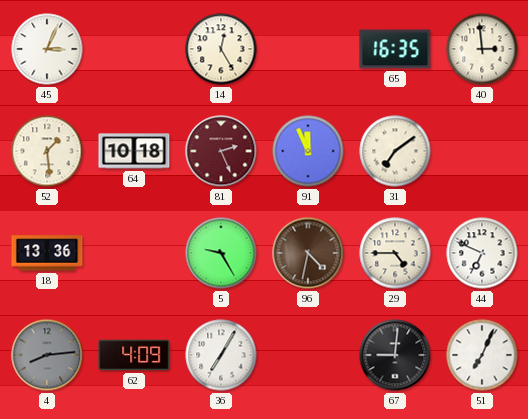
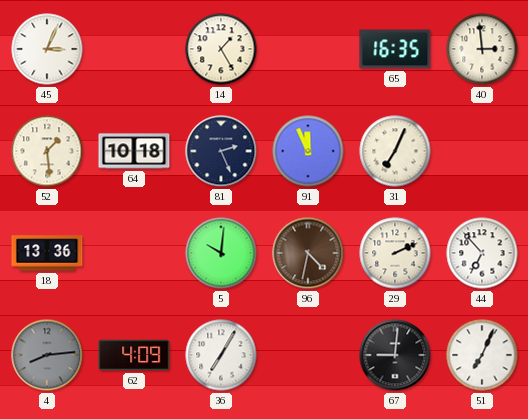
14: 12:25 -> 1:25 (221, 49)
81 dial: burgundy -> navy (221, 151)
31: 7:09 -> 7:04 (395, 151)
5: 9:25 -> 10:01 (221, 253)
29: 4:45 -> 2:11 (395, 253)
44: 6:49 -> 6:53 (482, 253)
